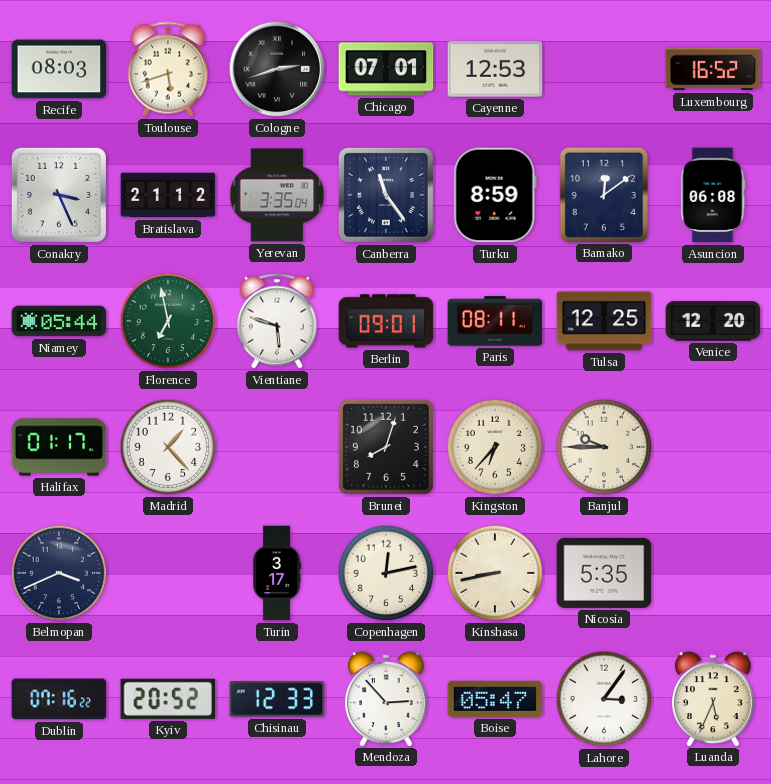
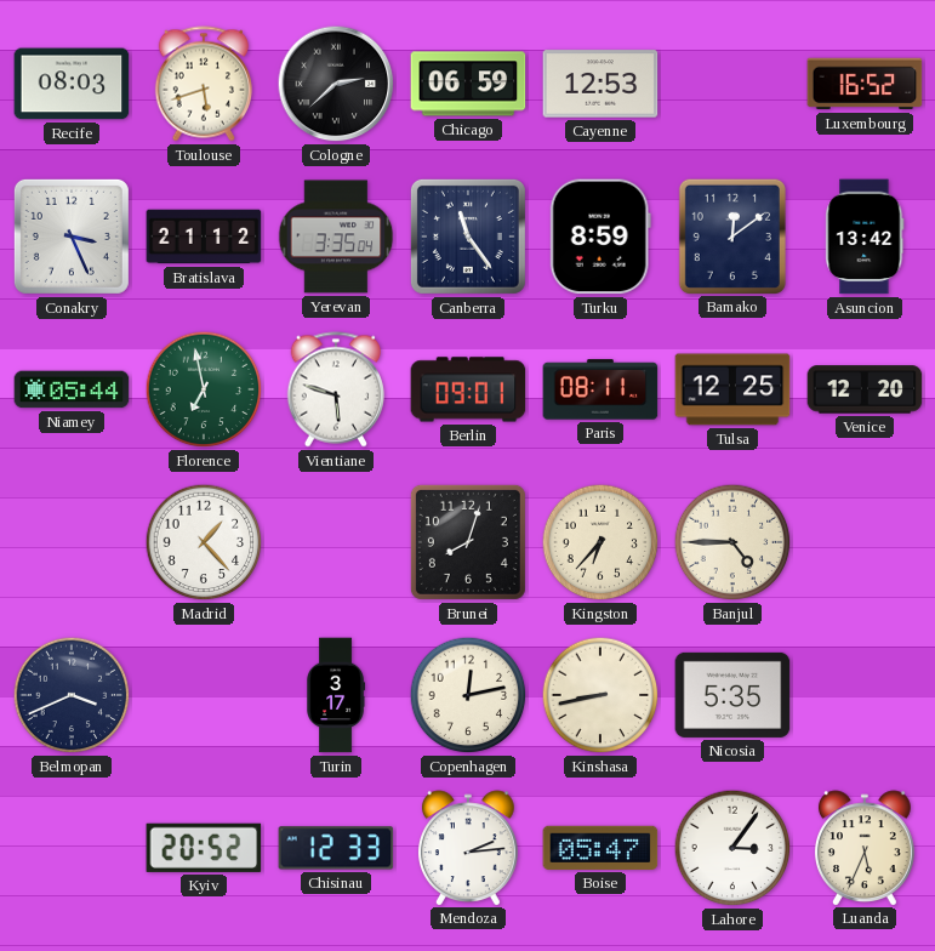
Cologne: 2:42 -> 2:38 (336, 84)
Chicago: 07:01 -> 06:59 (468, 84)
Asuncion: 06:08 -> 13:42 (865, 237)
Halifax: 01:17 -> none (59, 447)
Banjul: 9:45 -> 4:45 (732, 542)
Dublin: 07:16 -> none (59, 699)
Mendoza: 2:53 -> 2:14 (468, 848)
